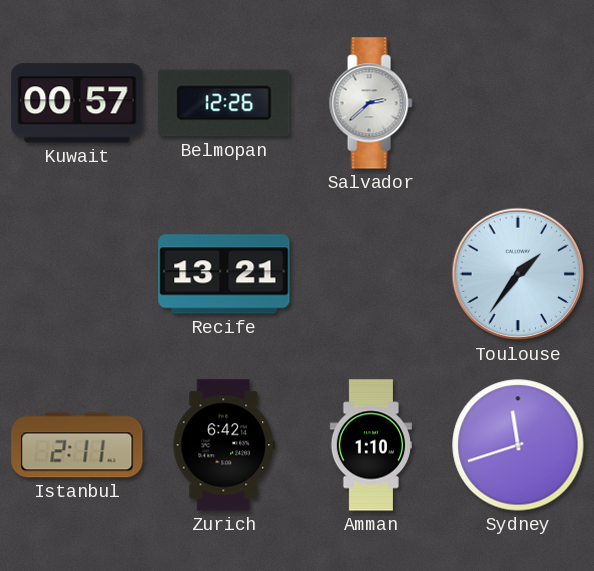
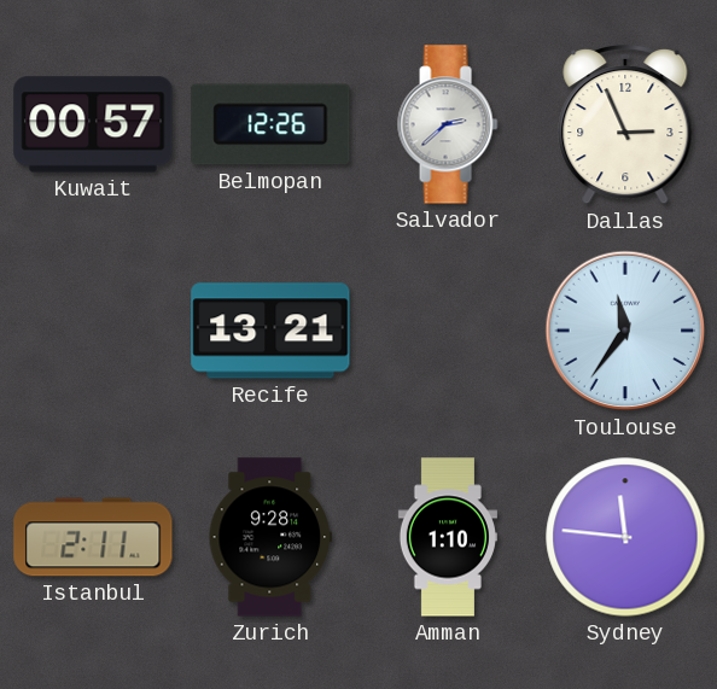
Dallas: none -> 2:56 (625, 124)
Toulouse: 1:36 -> 11:36 (625, 331)
Zurich: 6:42 -> 9:28 (270, 537)
Sydney: 11:42 -> 11:46 (625, 537)
